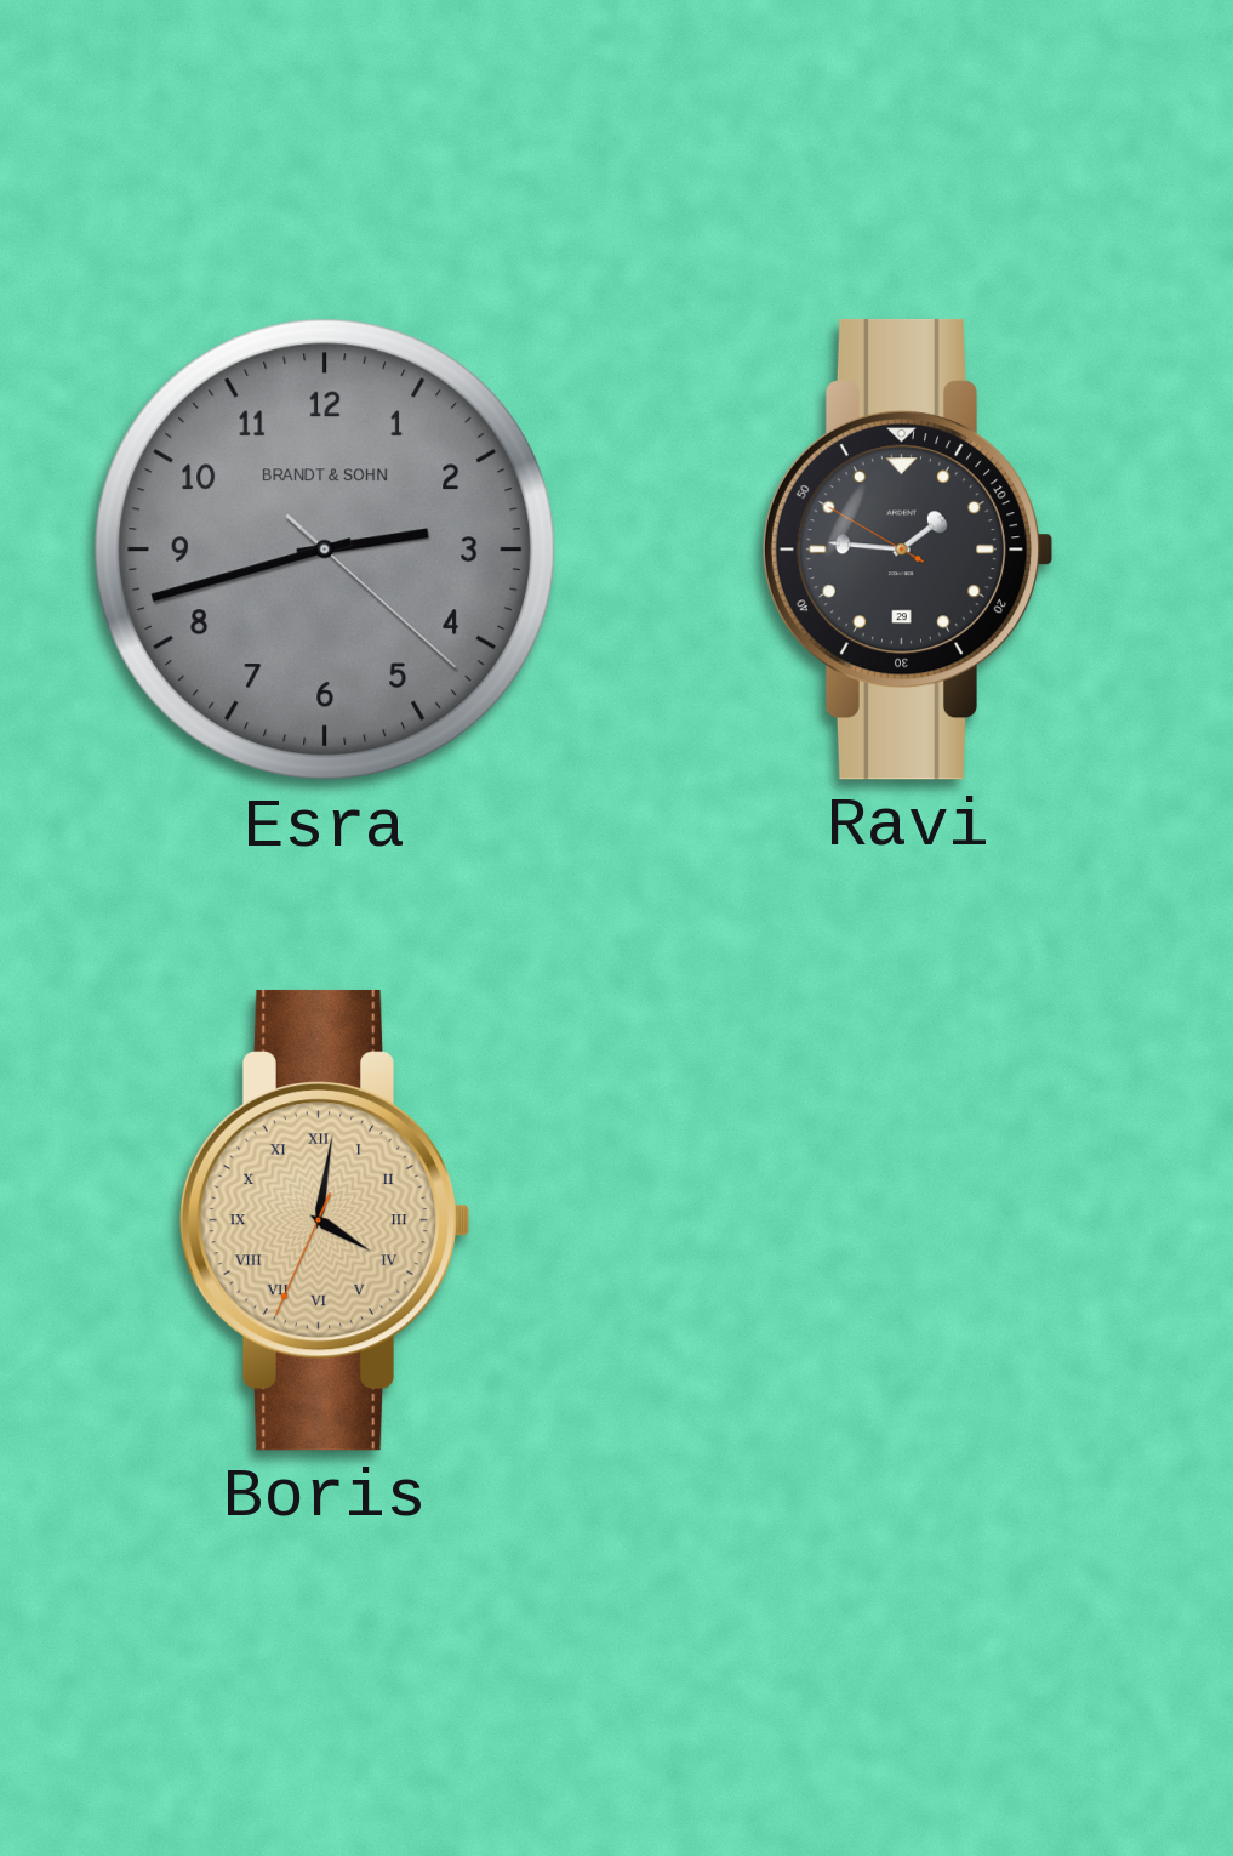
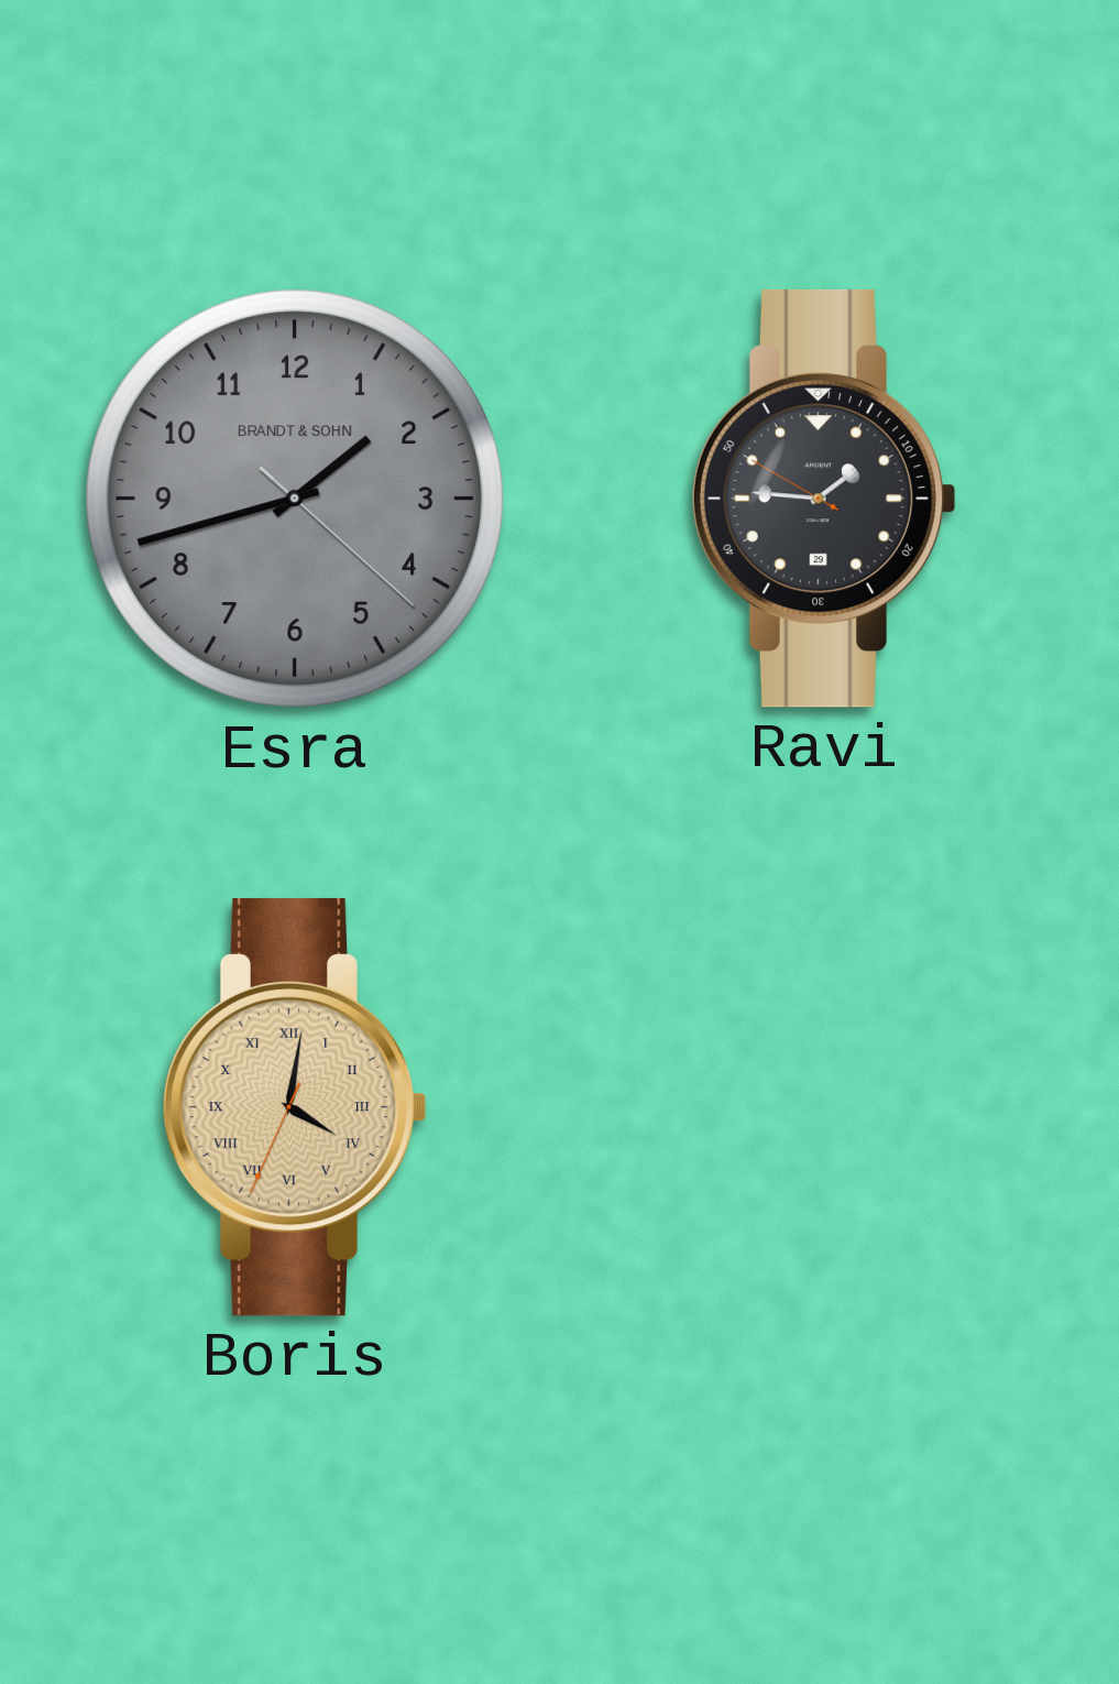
Esra: 2:42 -> 1:42 (295, 499)
